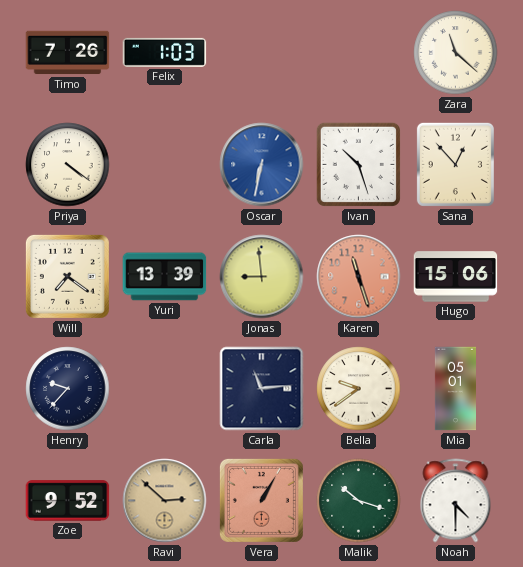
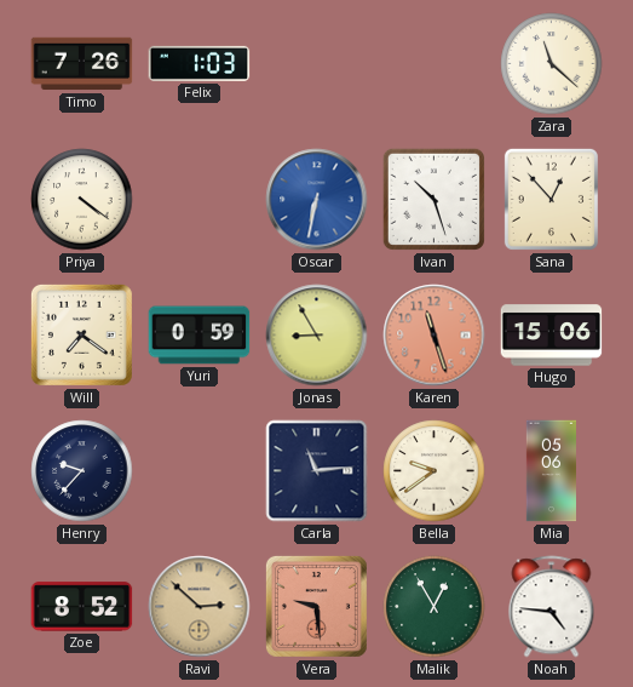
Yuri: 13:39 -> 0:59 (200, 336)
Jonas: 8:59 -> 8:55 (317, 336)
Mia: 05:01 -> 05:06 (551, 471)
Zoe: 9:52 -> 8:52 (82, 607)
Vera: 1:05 -> 9:29 (316, 606)
Malik: 10:18 -> 12:55 (435, 607)
Noah: 4:30 -> 4:46 (552, 607)
